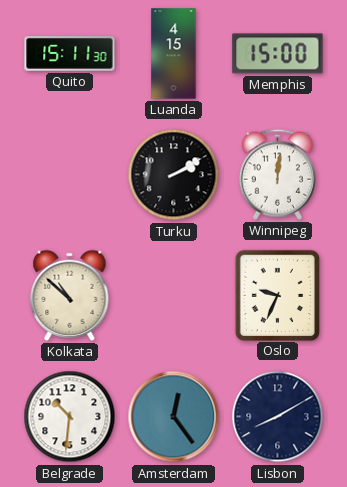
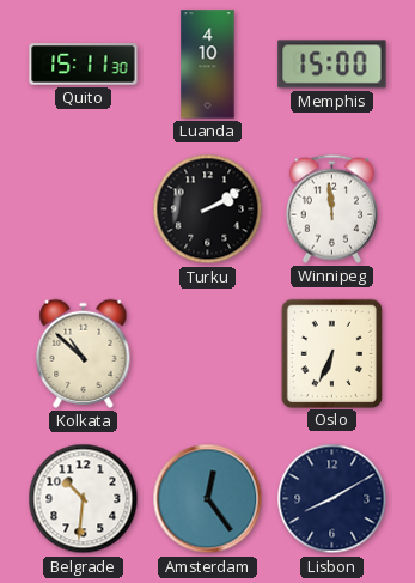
Luanda: 4:15 -> 4:10 (208, 65)
Winnipeg: 12:01 -> 11:59 (331, 208)
Oslo: 9:34 -> 6:34 (331, 353)
